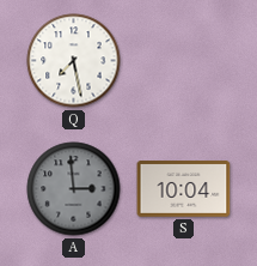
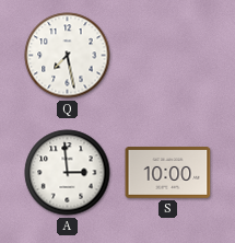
A dial: grey -> white (68, 173)
S: 10:04 -> 10:00 (168, 173)
